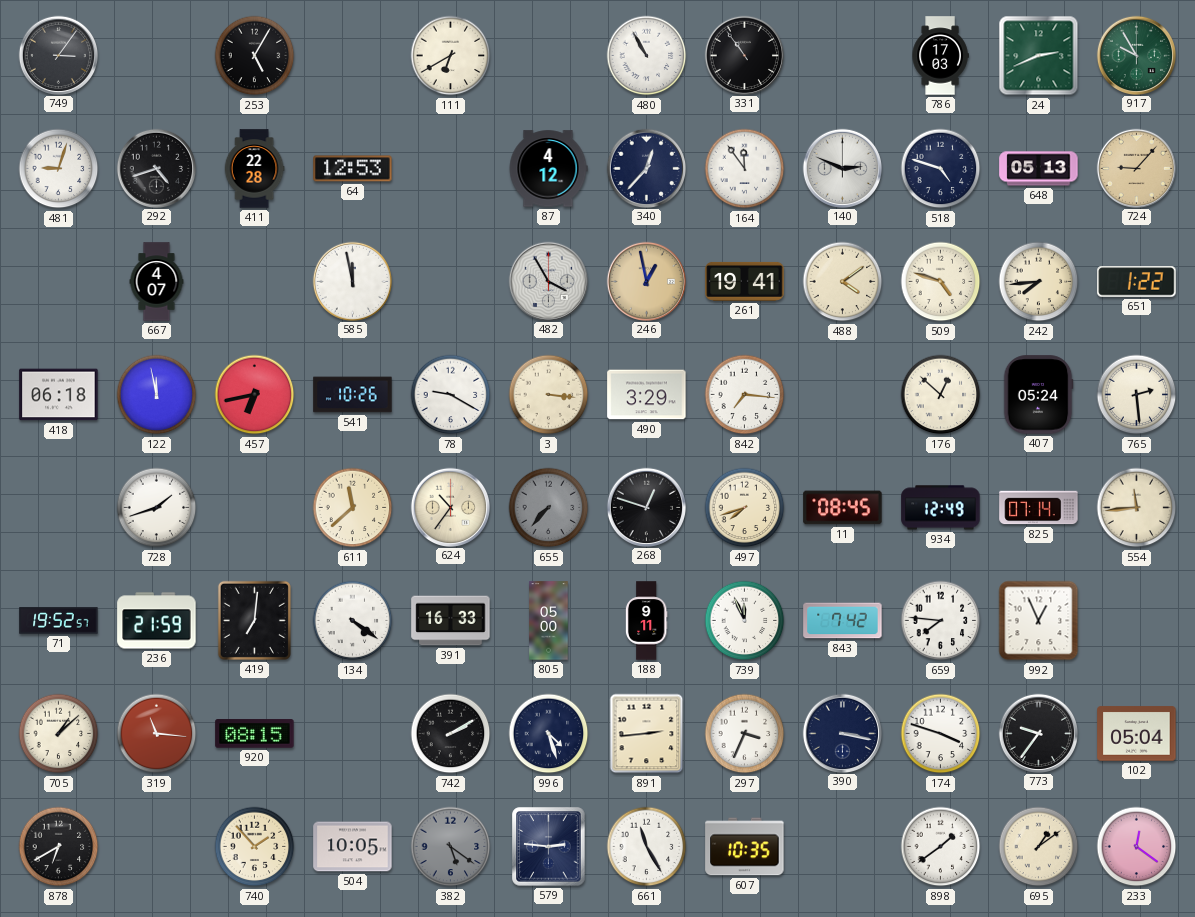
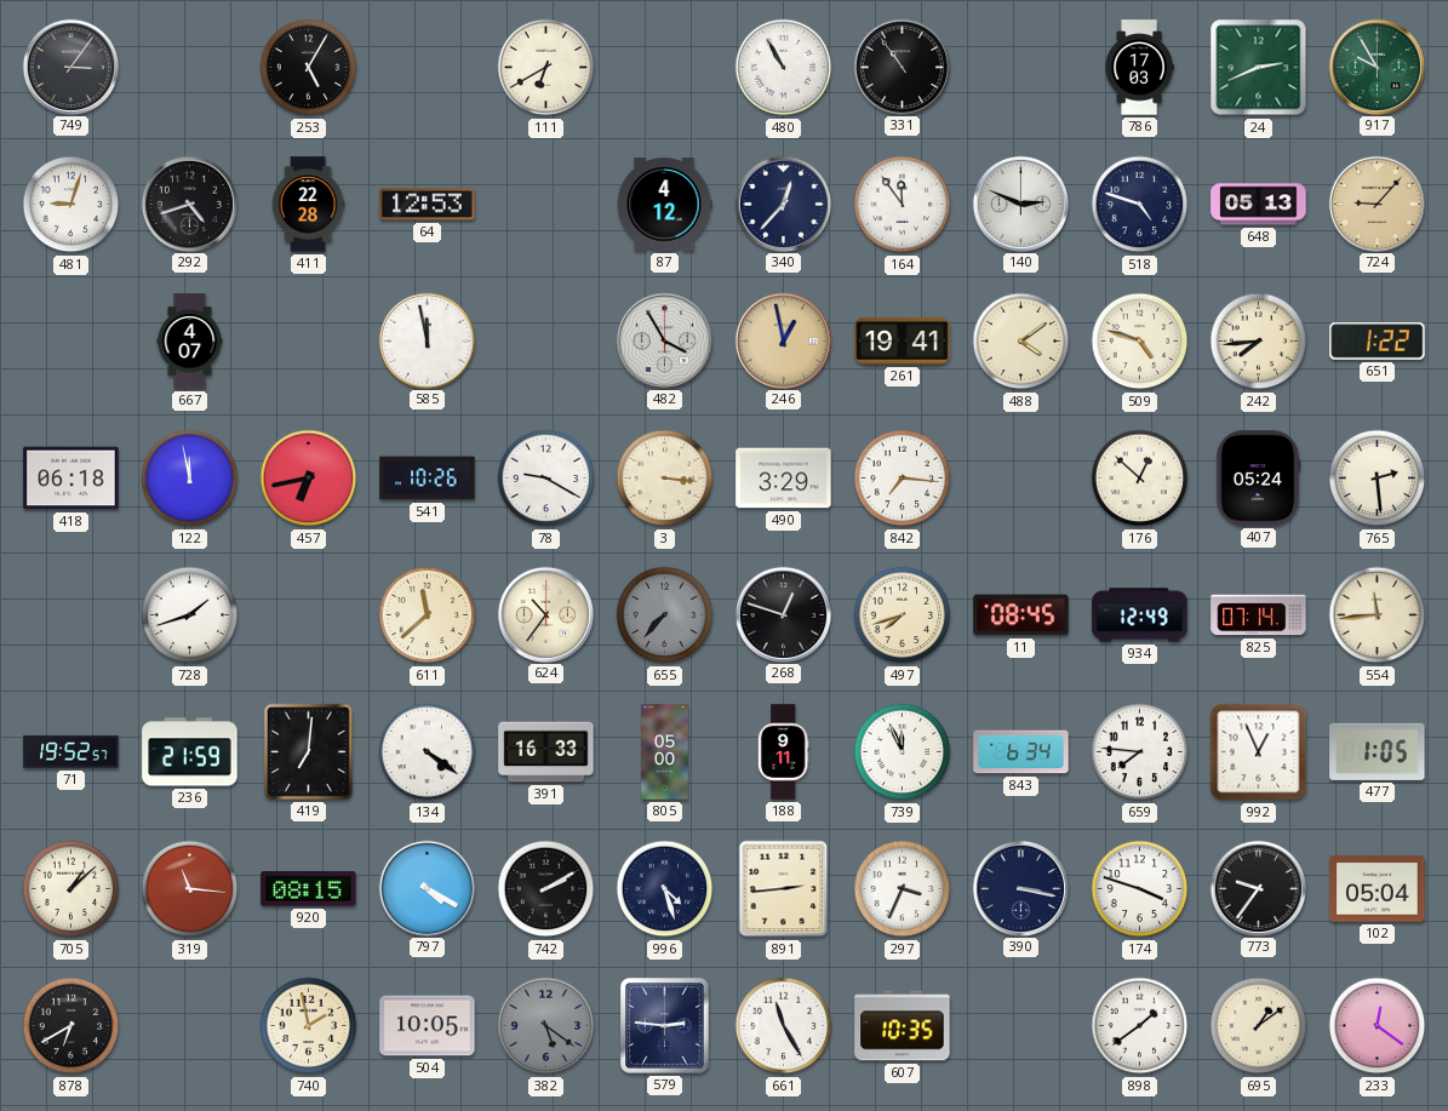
843: 7:42 -> 6:34 (1021, 752)
477: none -> 1:05 (1378, 751)
797: none -> 4:20 (427, 888)
740: 1:53 -> 1:58 (309, 1026)
